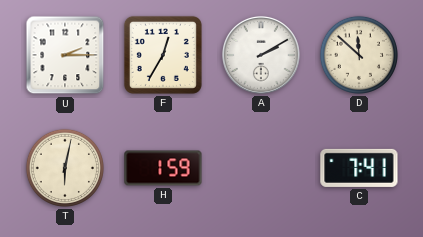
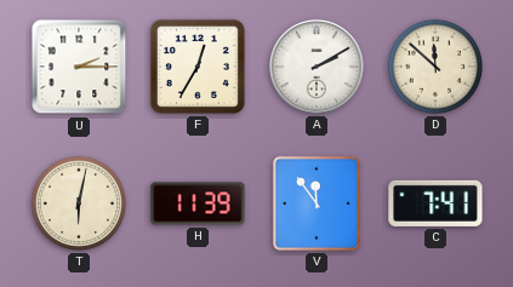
H: 1:59 -> 11:39 (198, 203)
V: none -> 11:54 (317, 203)
